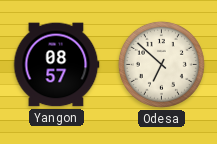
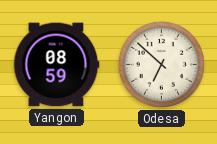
Yangon: 08:57 -> 08:59 (56, 65)
